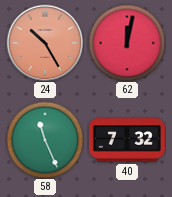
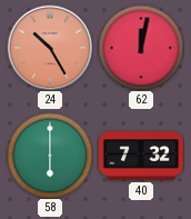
58: 11:26 -> 6:00 (50, 156)
